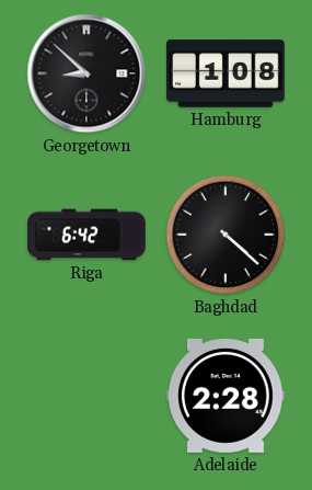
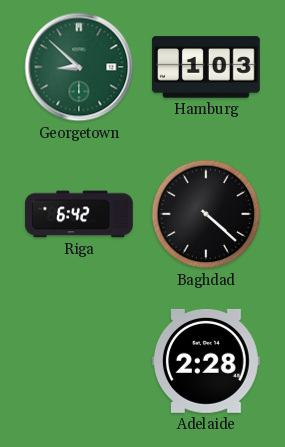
Georgetown dial: black -> green (79, 67)
Hamburg: 1:08 -> 1:03 (207, 67)
